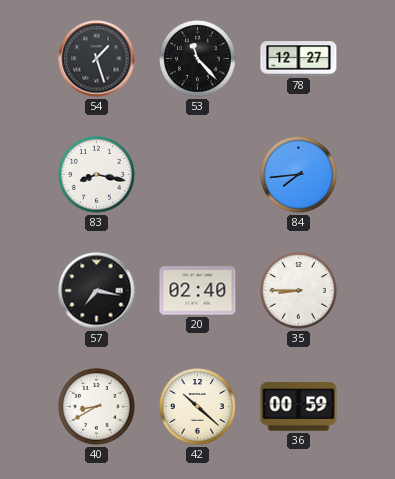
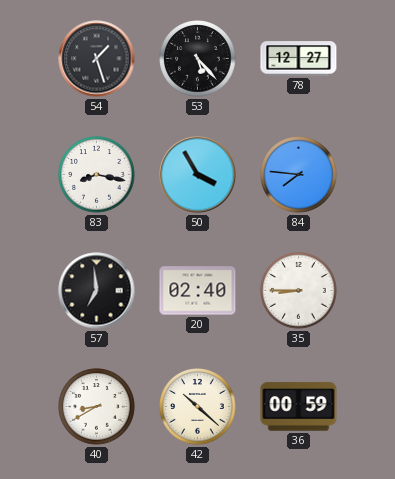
53: 11:23 -> 5:23 (198, 59)
50: none -> 3:55 (198, 175)
84: 7:44 -> 7:46 (299, 175)
57: 7:17 -> 6:59 (97, 291)
